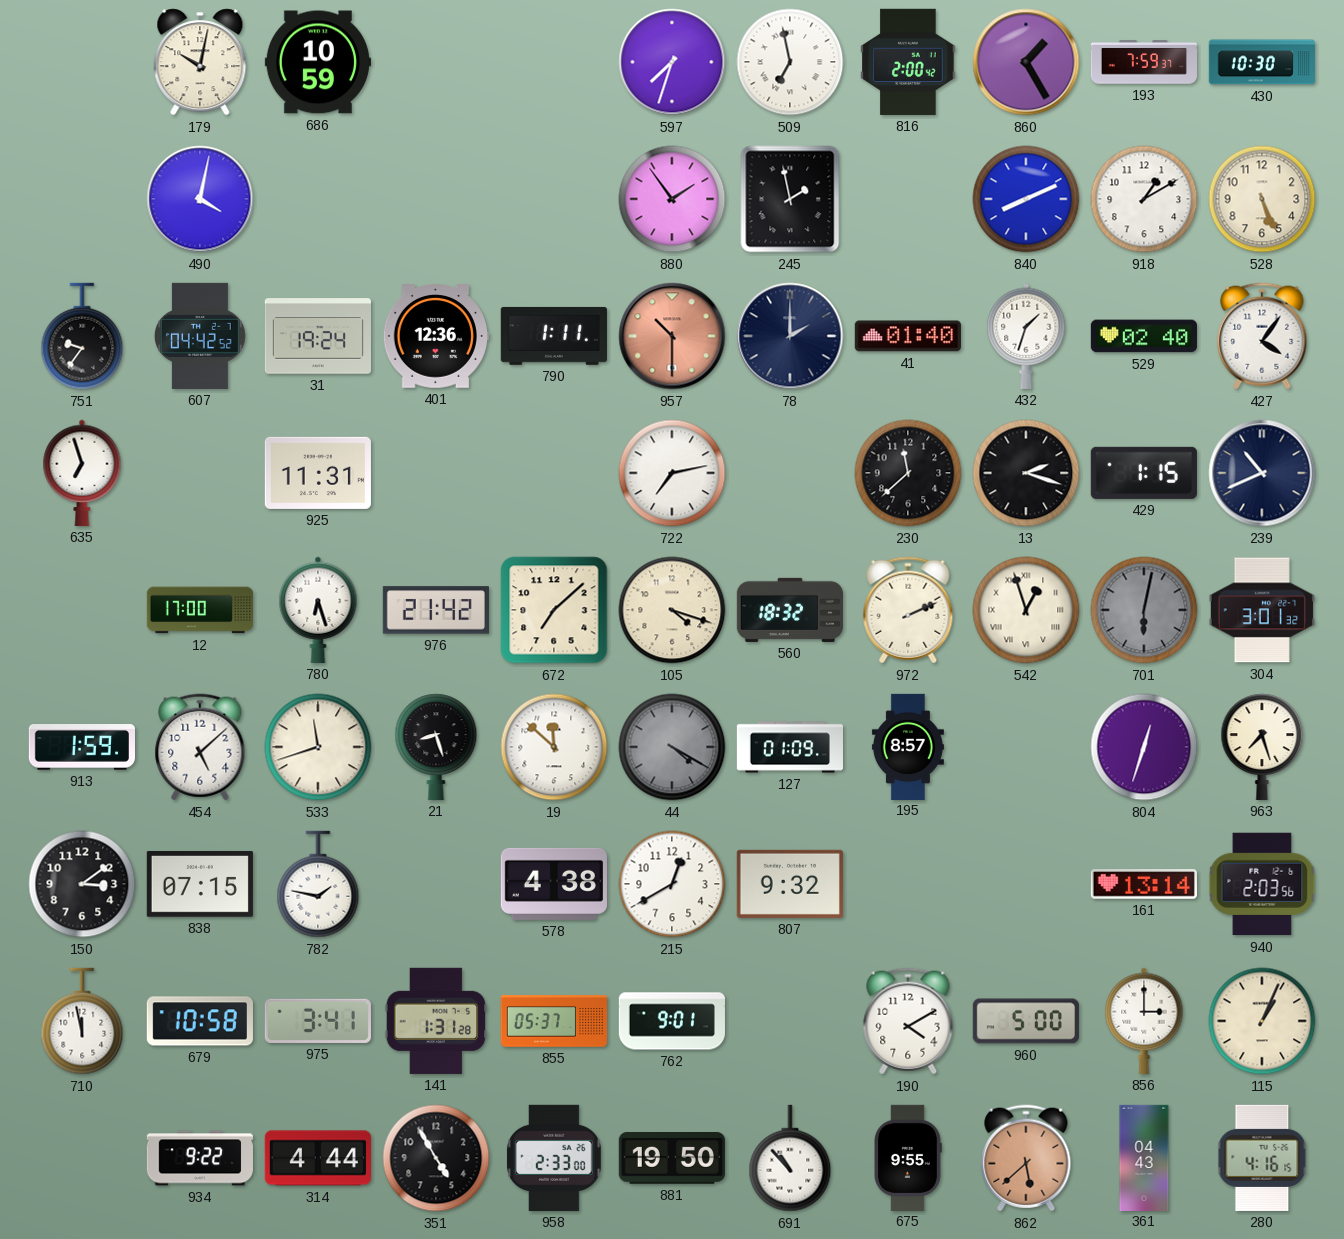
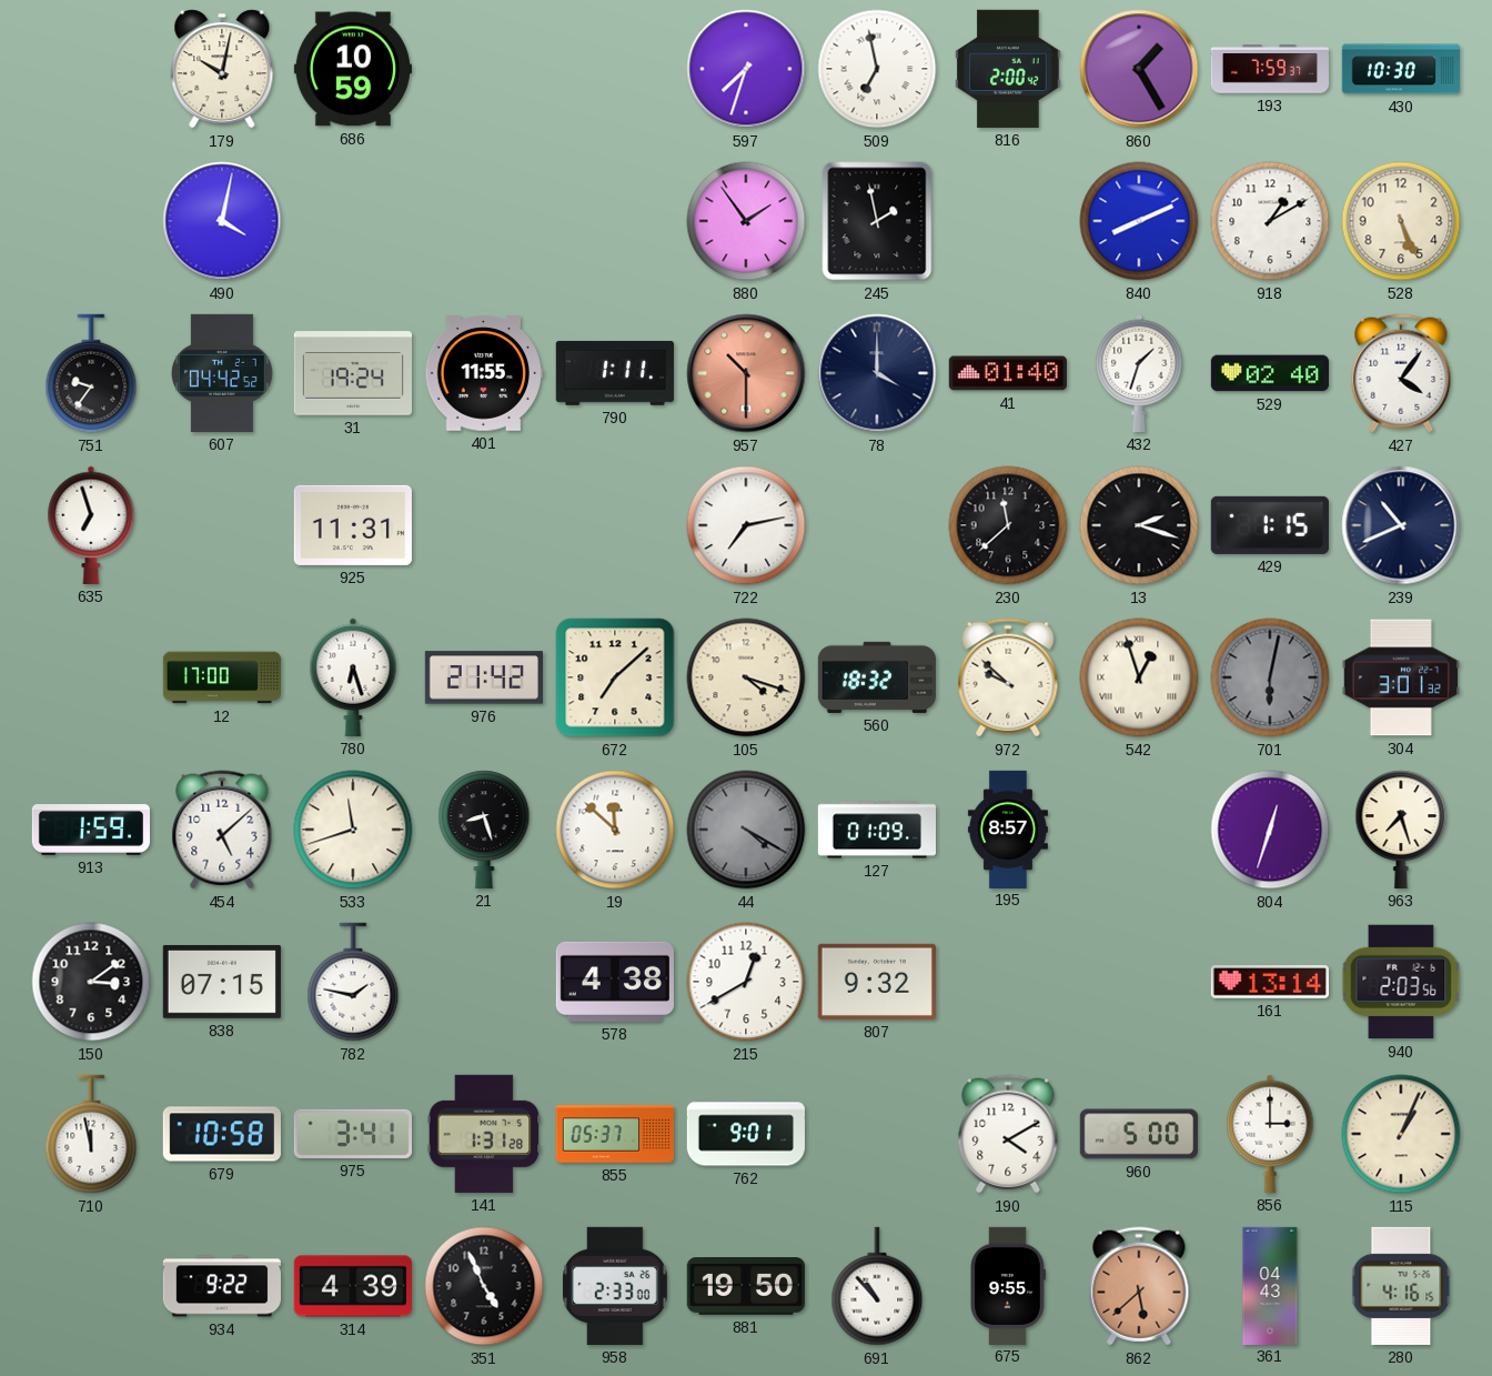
401: 12:36 -> 11:55 (484, 373)
78: 2:00 -> 4:00 (877, 373)
972: 2:11 -> 9:52 (1008, 677)
314: 4:44 -> 4:39 (353, 1286)
351: 4:55 -> 4:56 (484, 1286)
